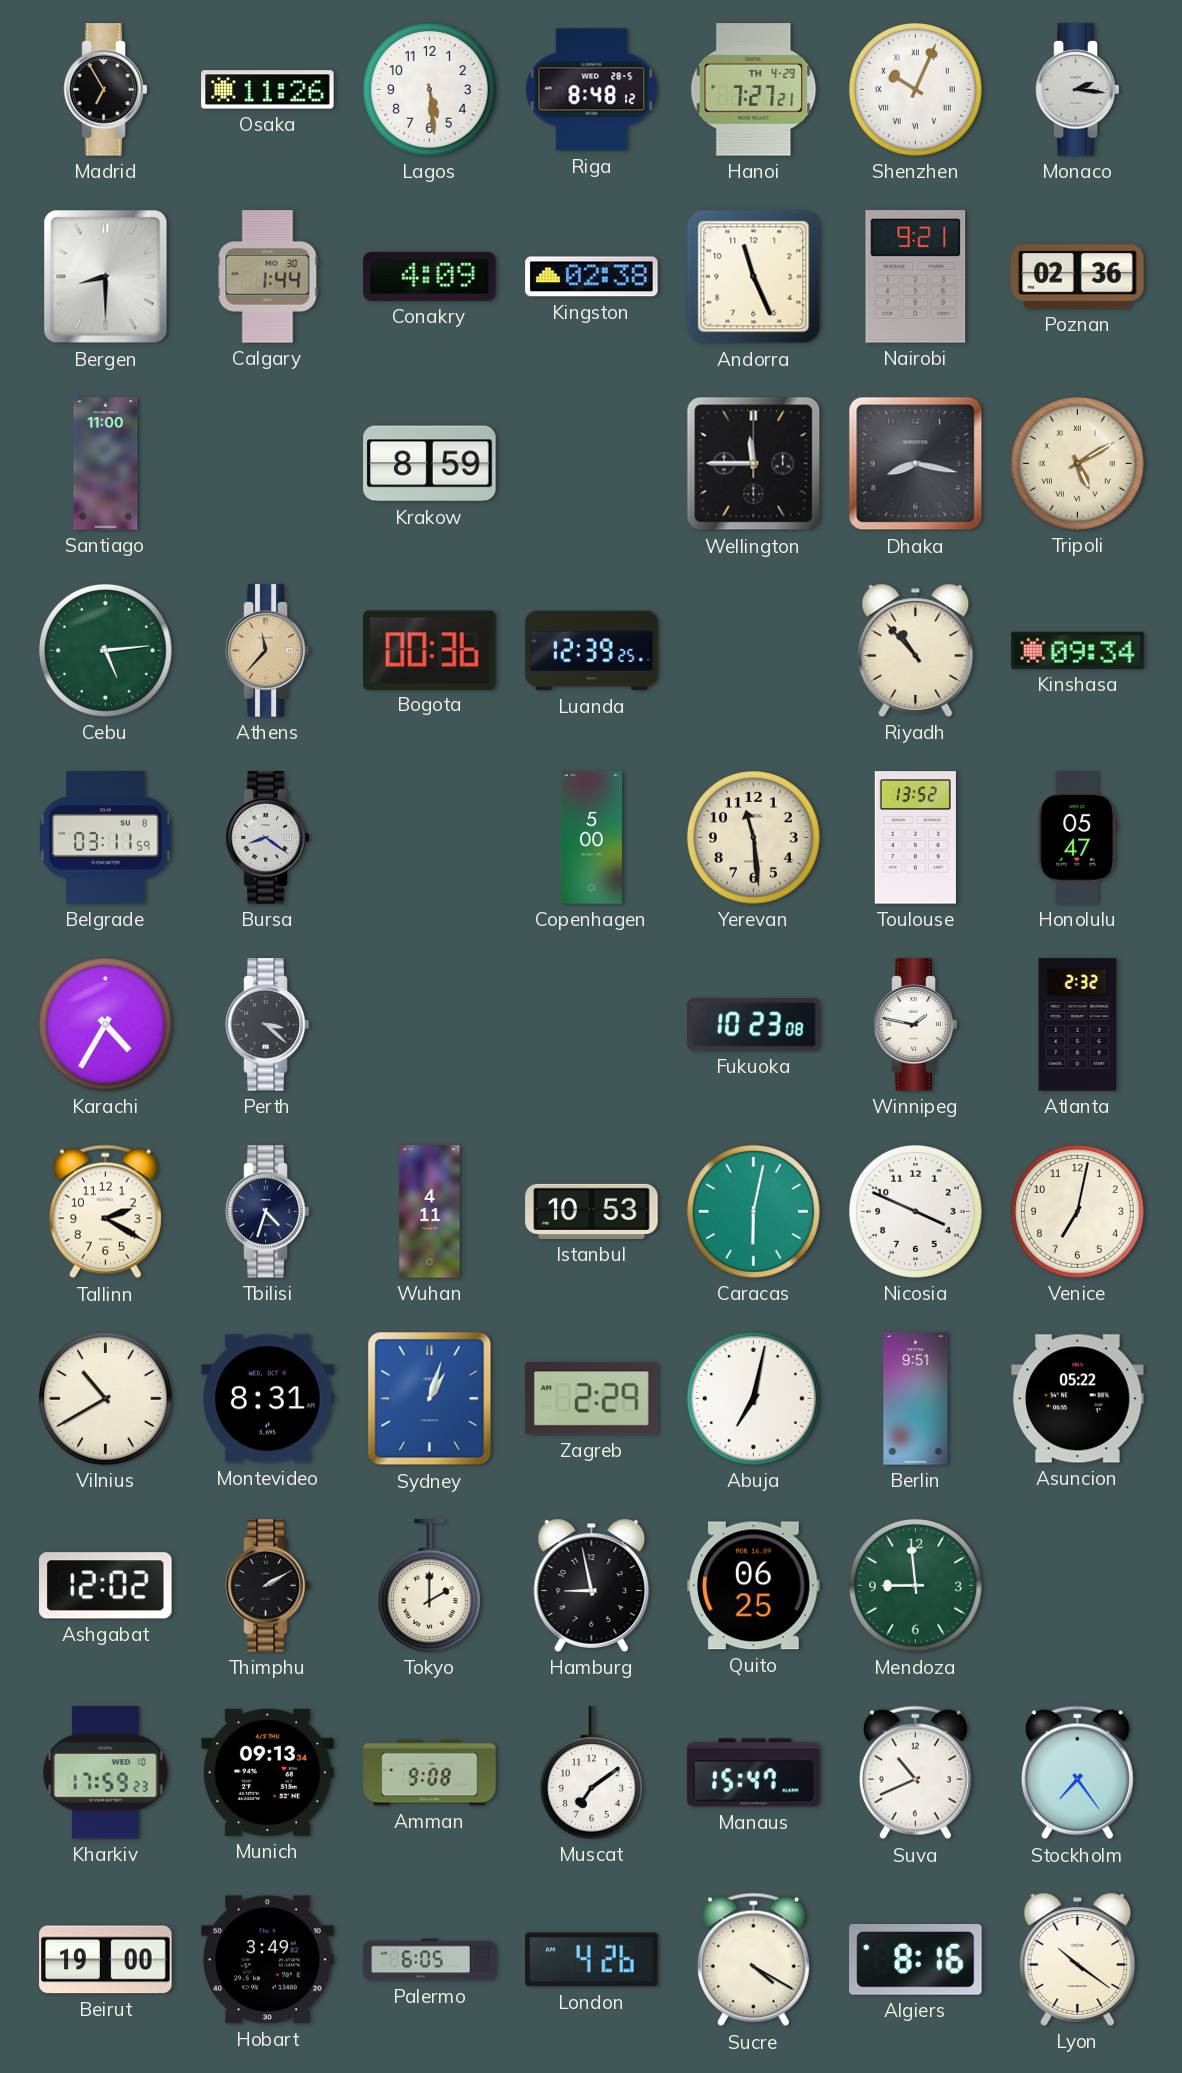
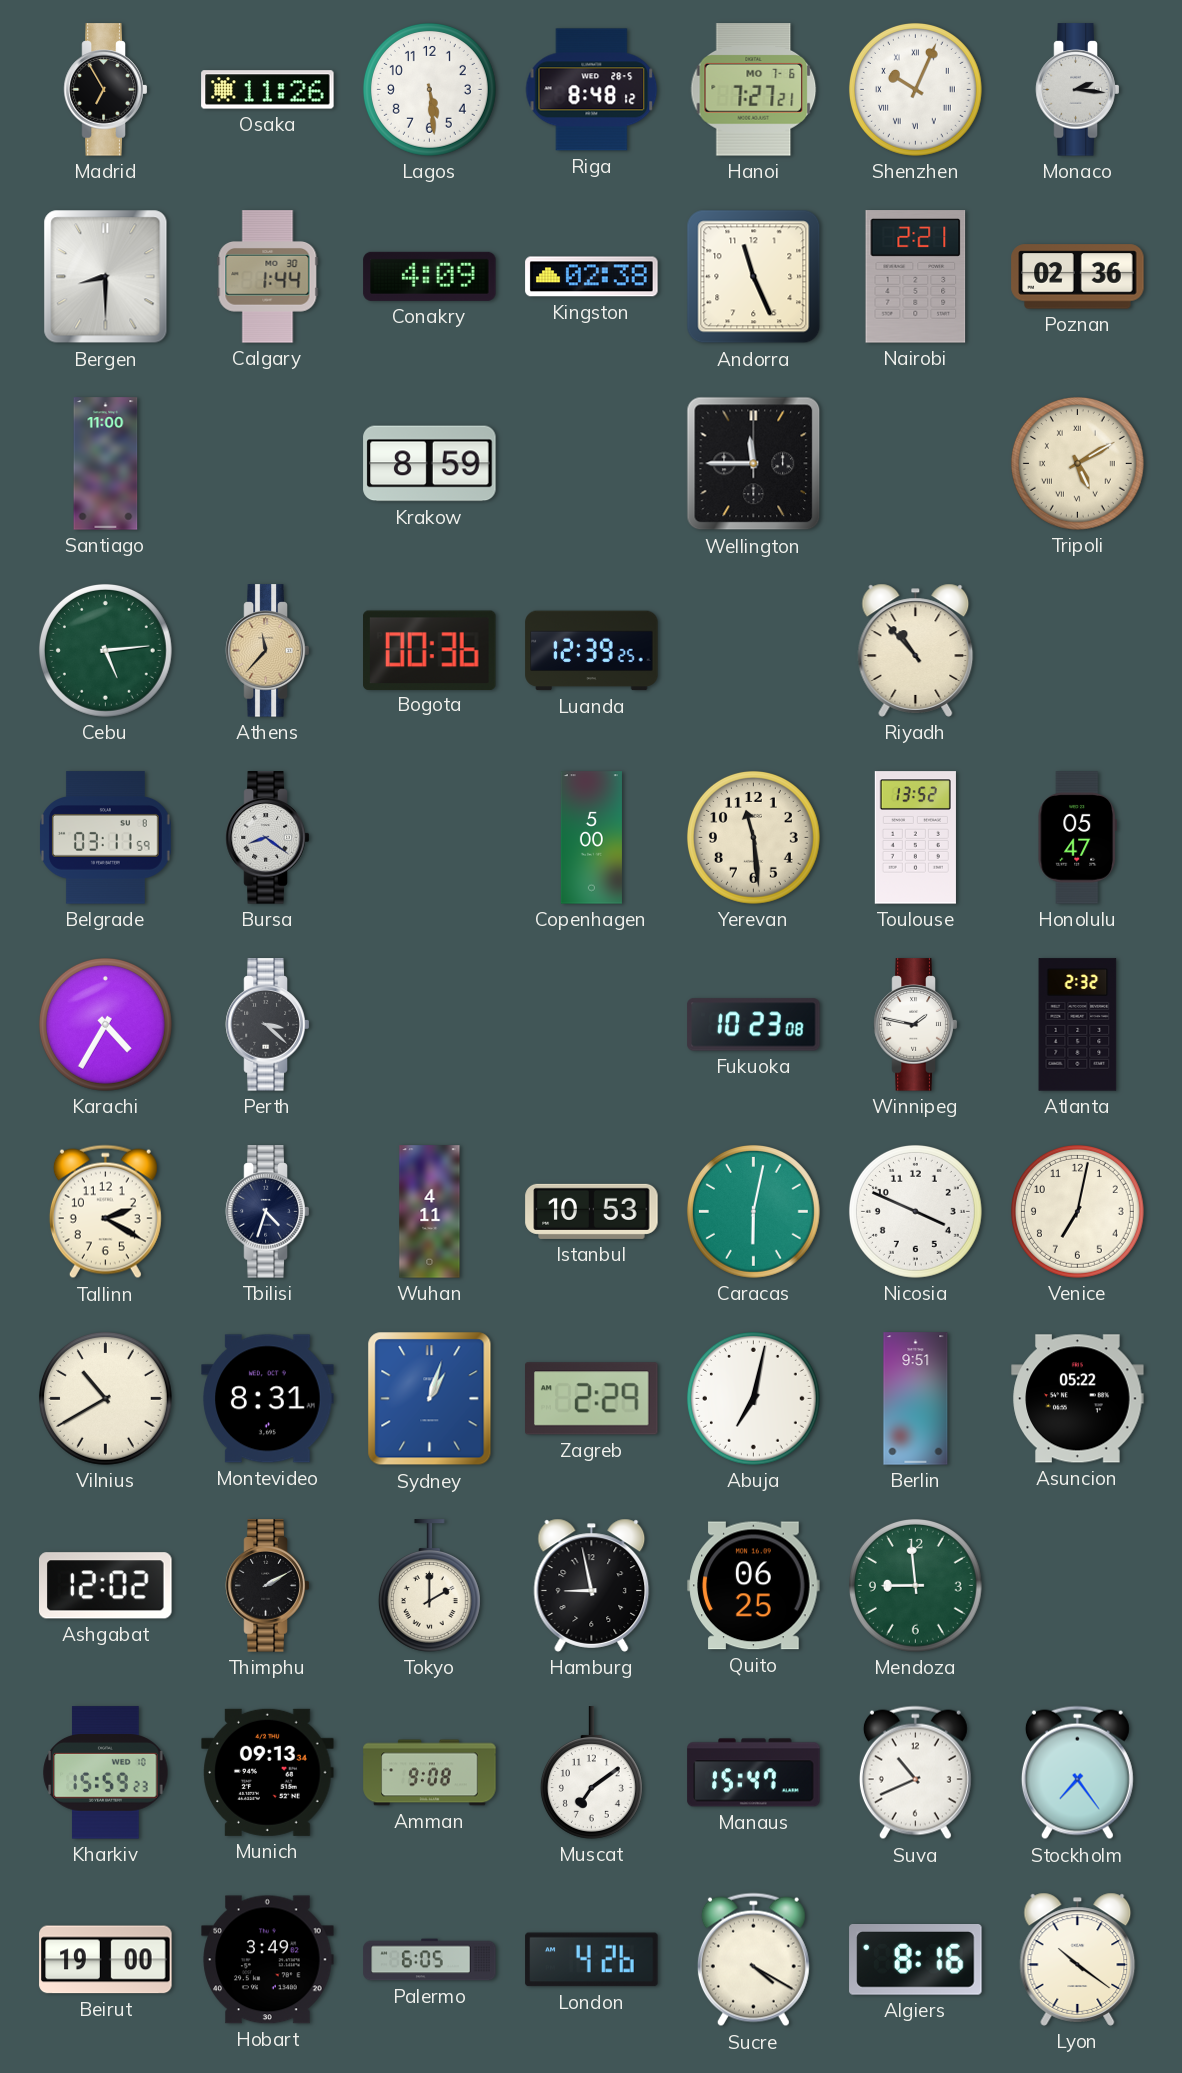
Hanoi date: TH 4-29 -> MO 7-6 (754, 90)
Nairobi: 9:21 -> 2:21 (916, 277)
Dhaka: 8:17 -> none (916, 464)
Kinshasa: 09:34 -> none (1078, 650)
Kharkiv: 17:59 -> 15:59 (106, 1773)
